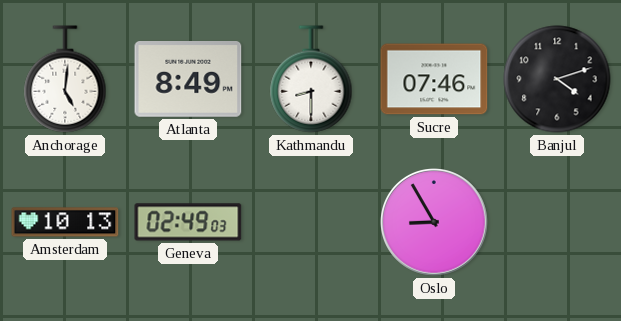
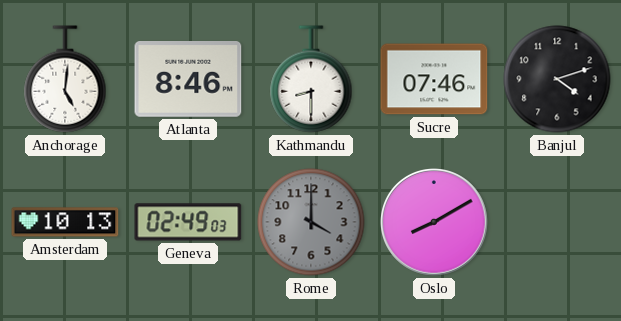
Atlanta: 8:49 -> 8:46 (188, 80)
Rome: none -> 4:00 (311, 222)
Oslo: 8:55 -> 8:10 (435, 223)
